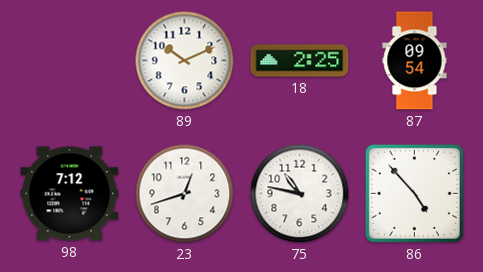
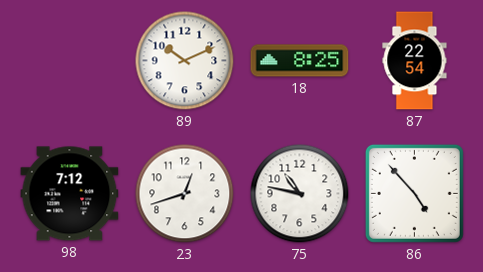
18: 2:25 -> 8:25 (300, 61)
87: 09:54 -> 22:54 (415, 61)
